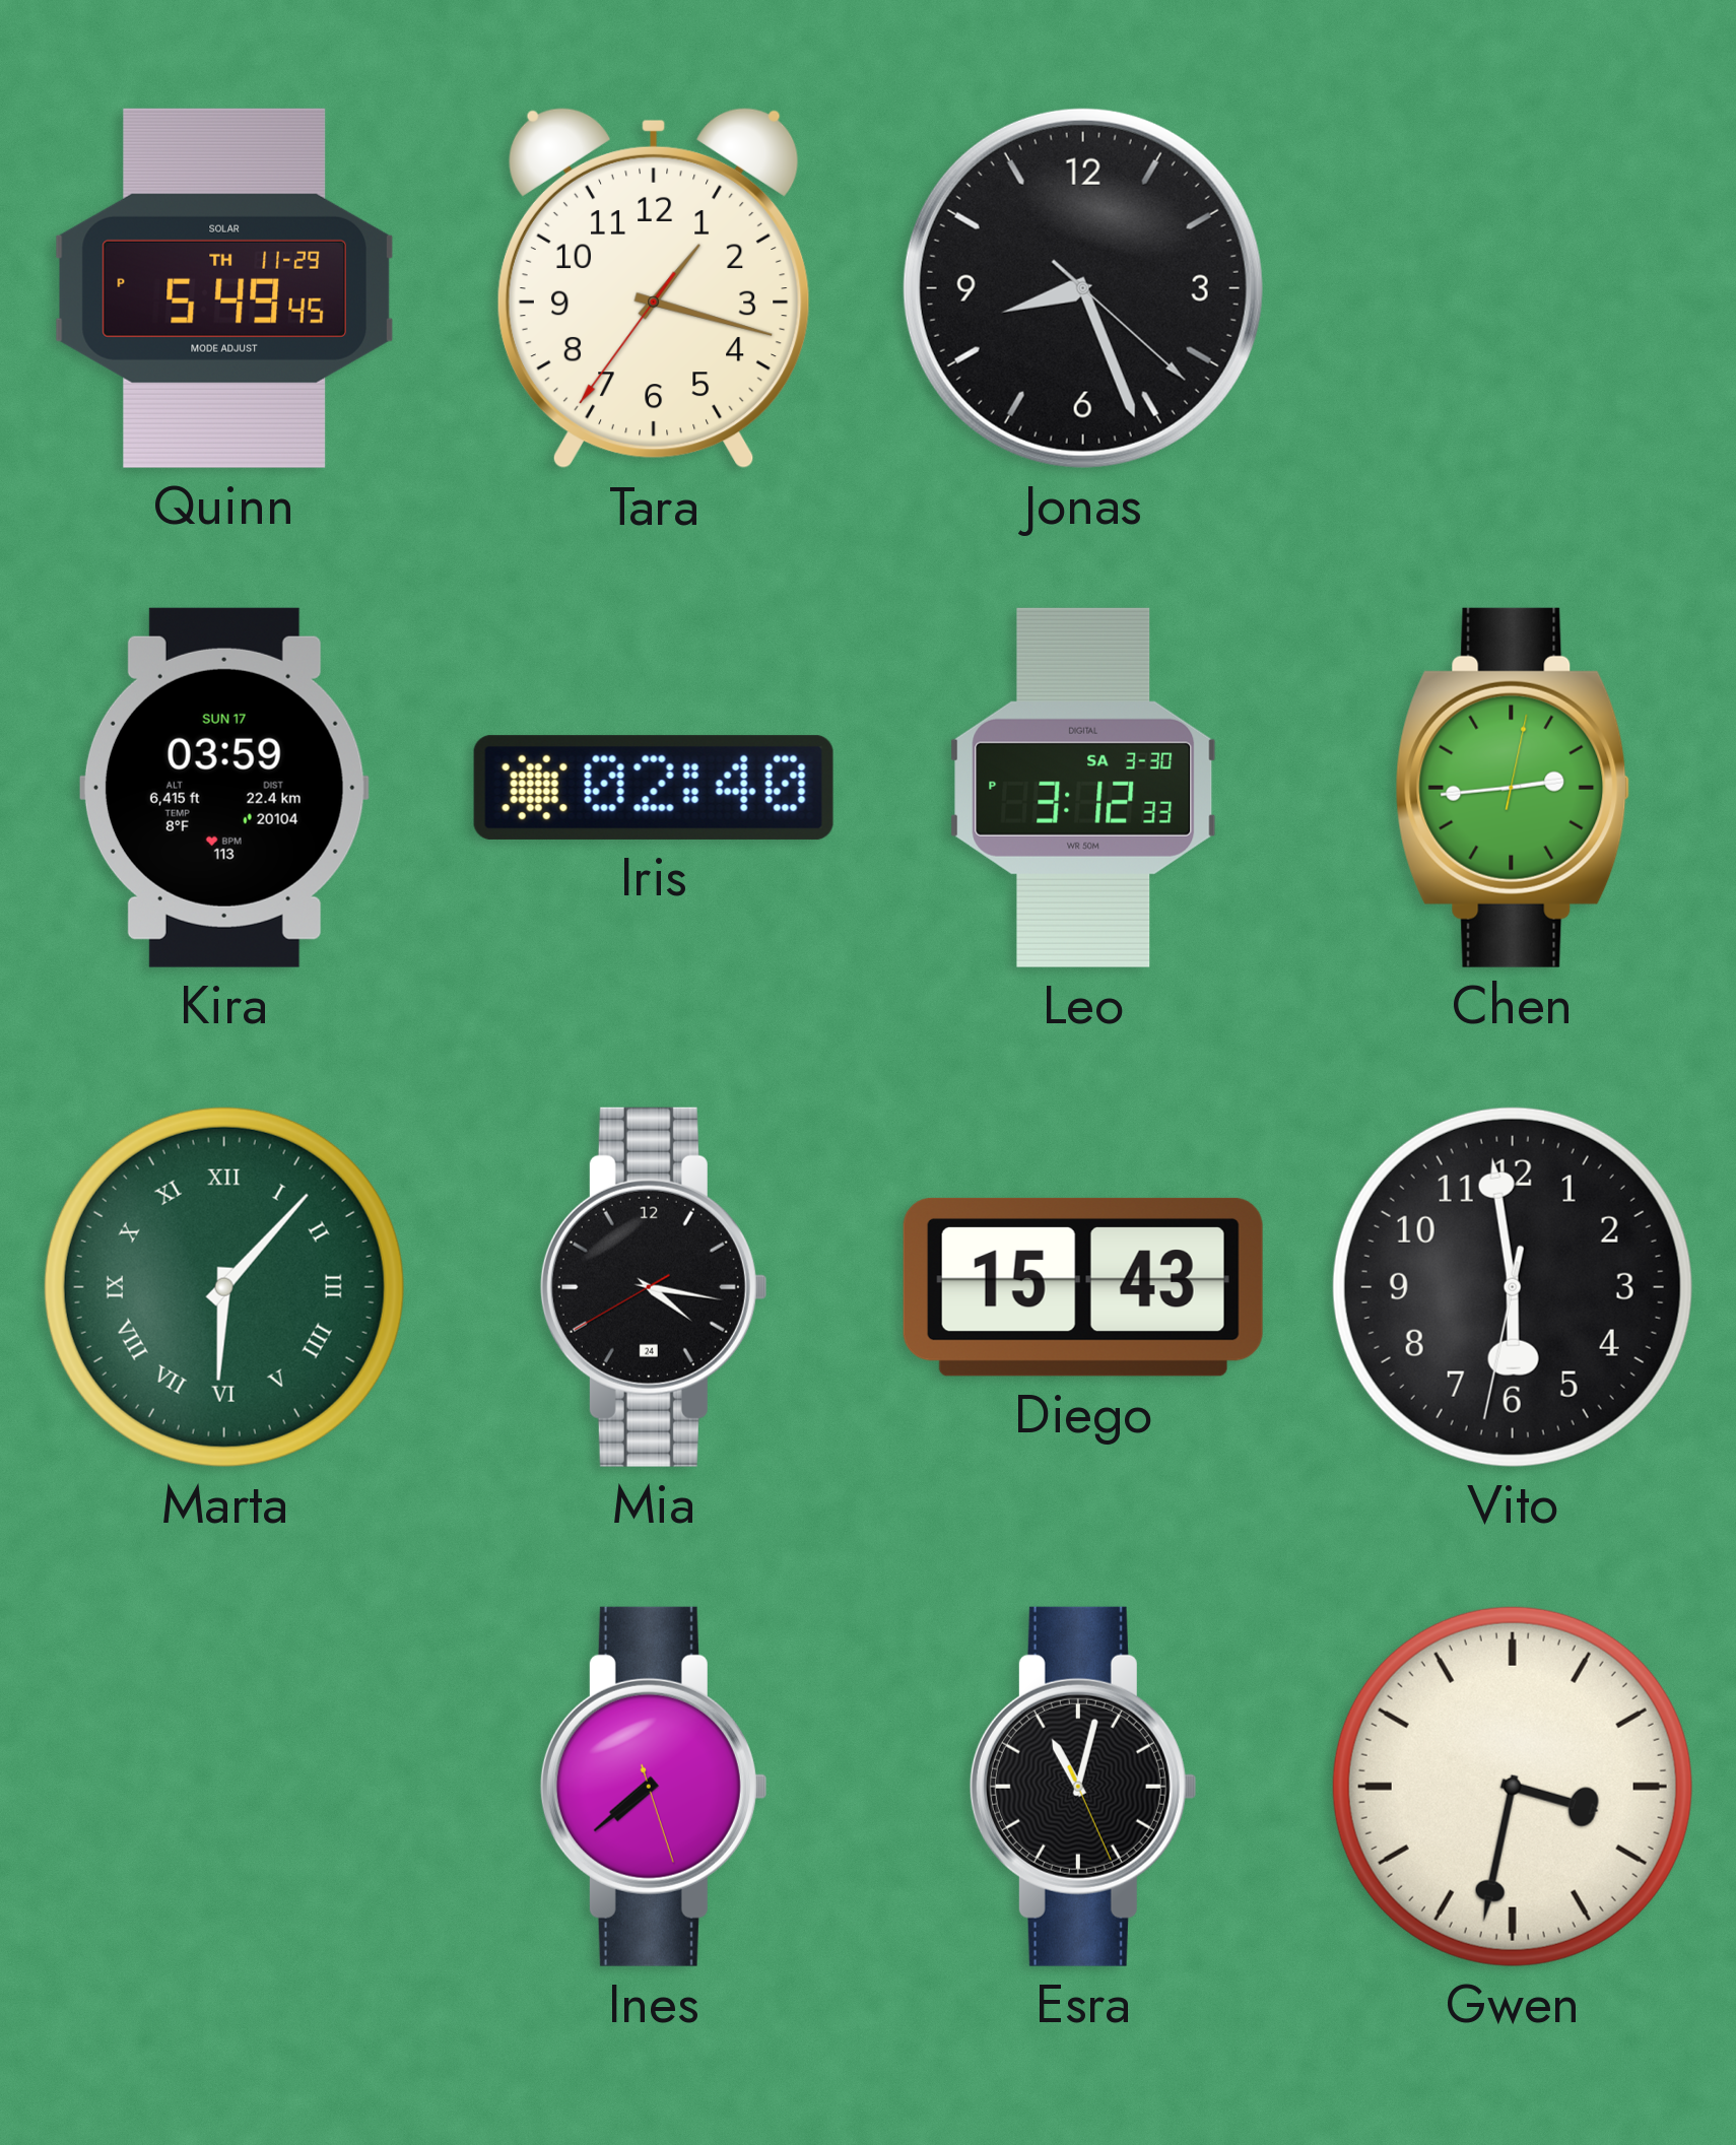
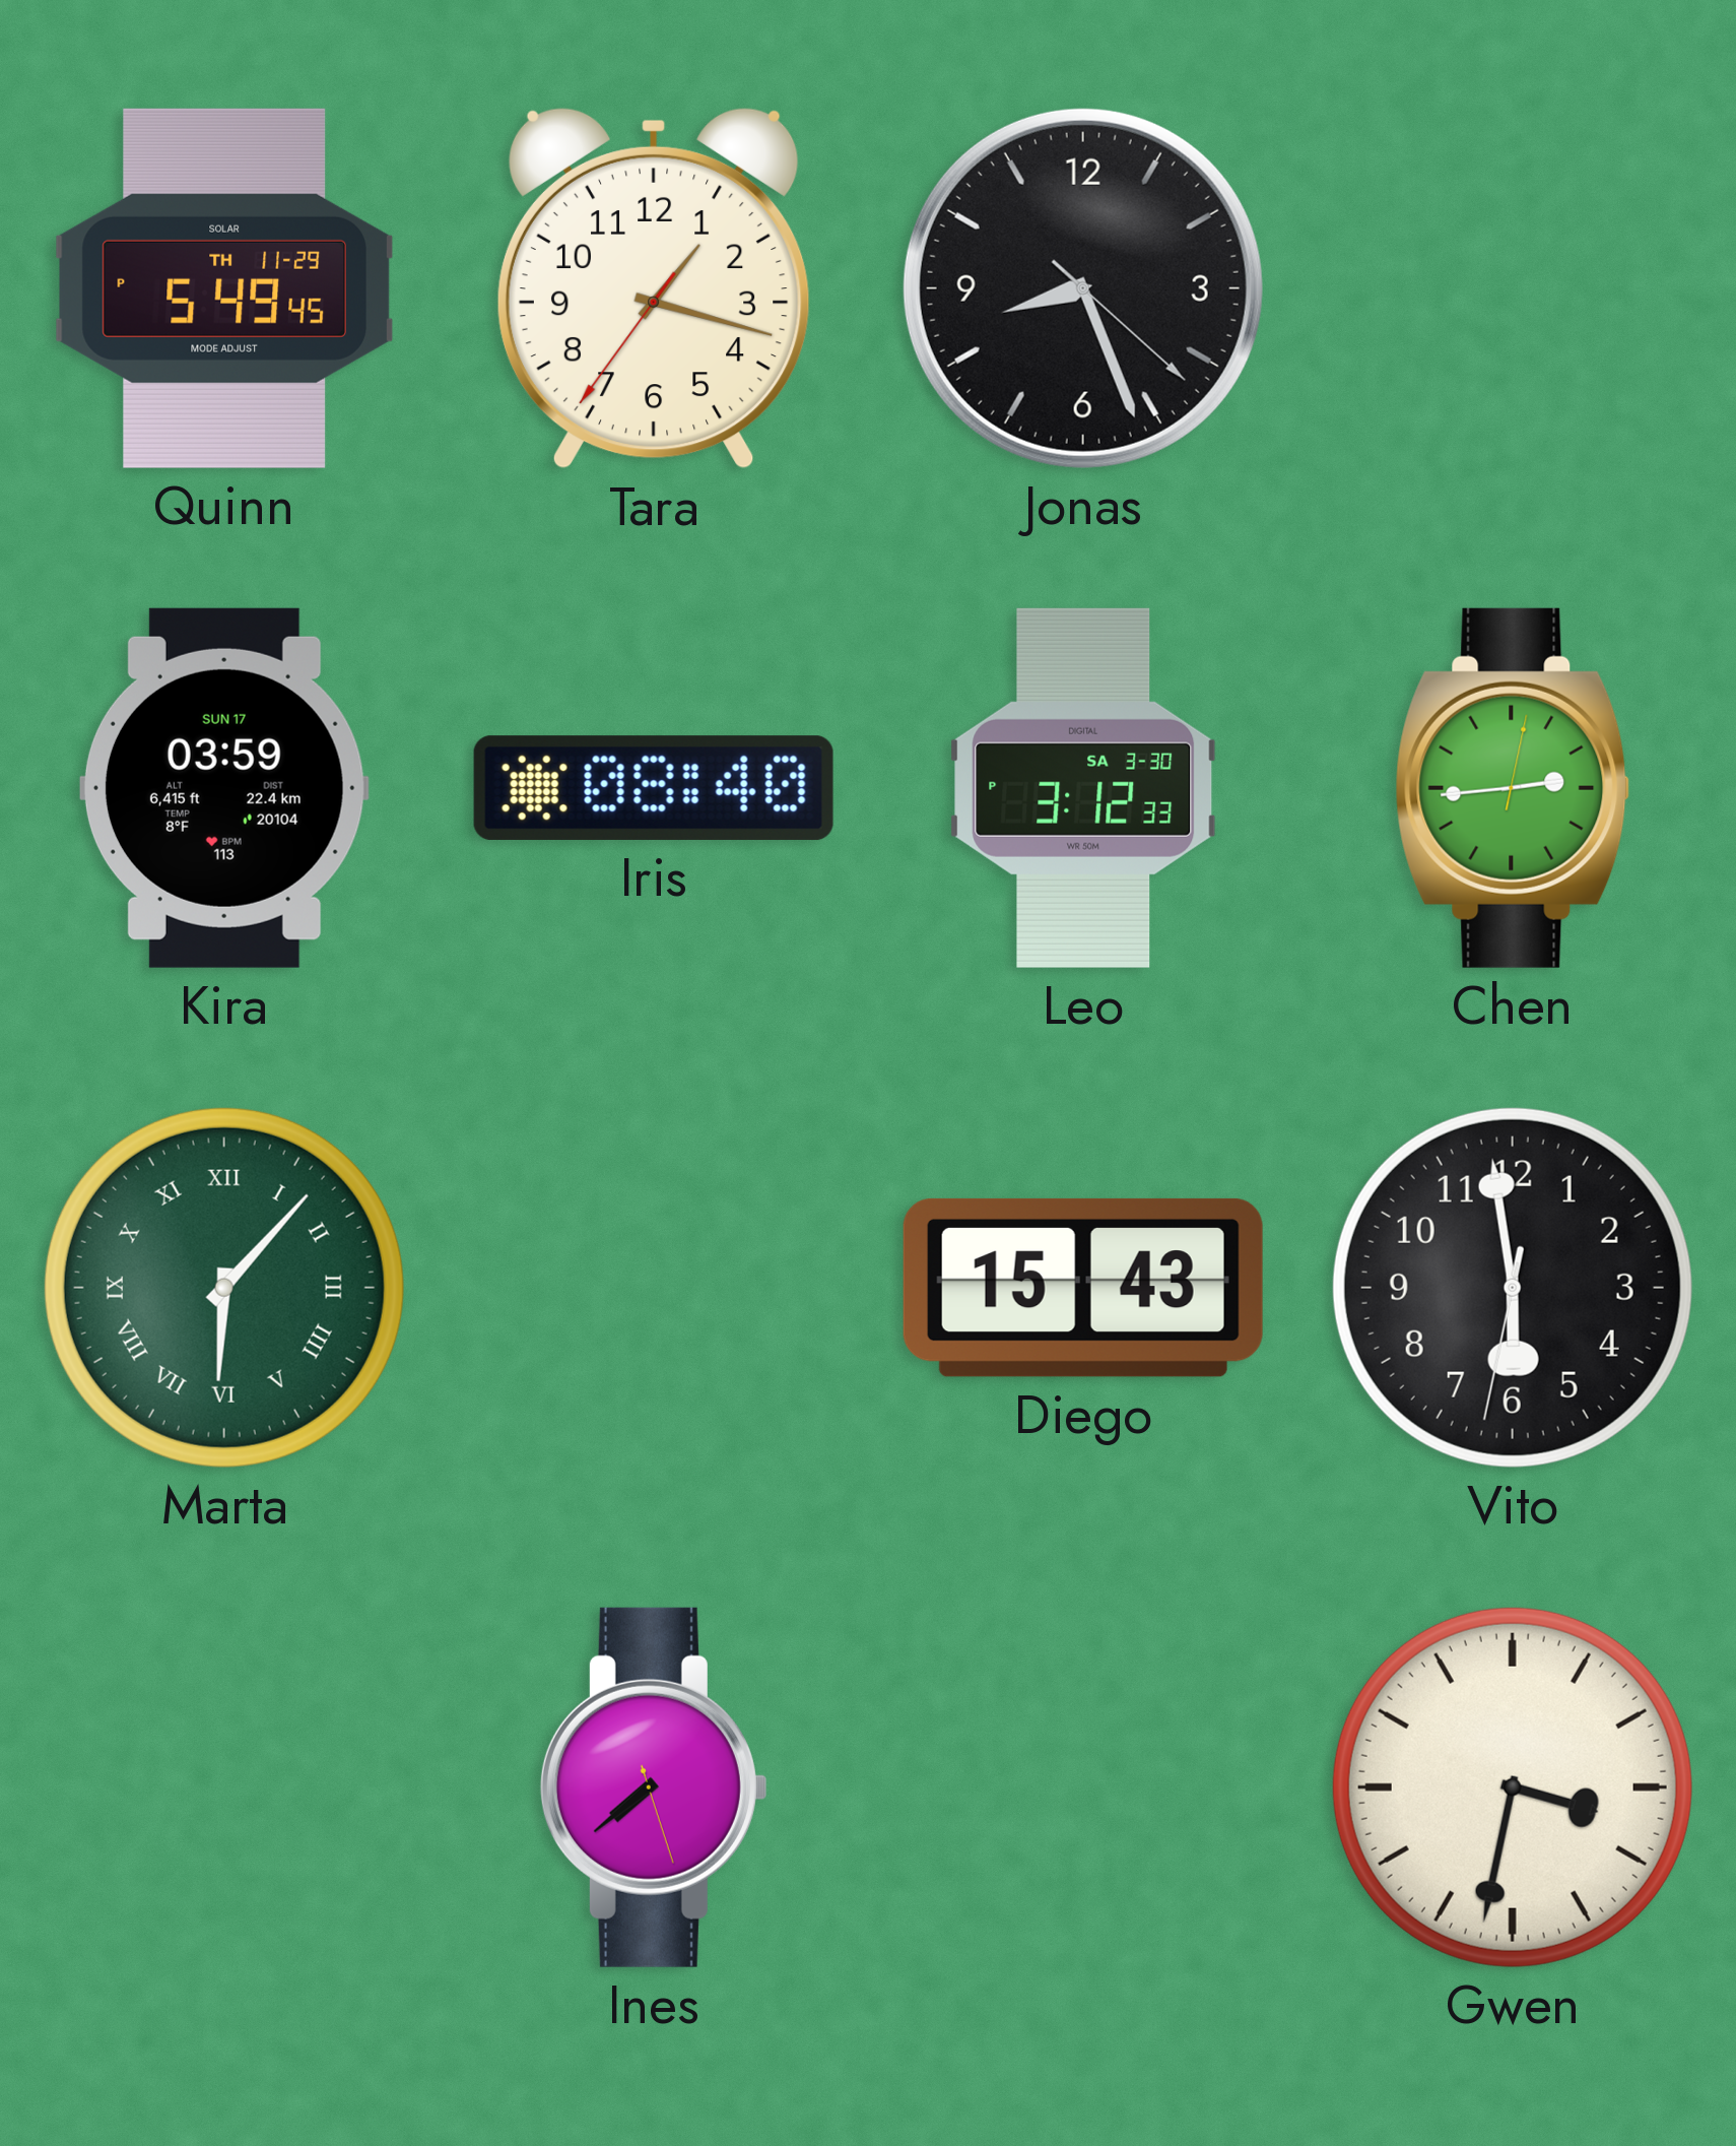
Iris: 02:40 -> 08:40 (654, 788)
Mia: 4:16 -> none (654, 1287)
Esra: 11:02 -> none (1083, 1787)
